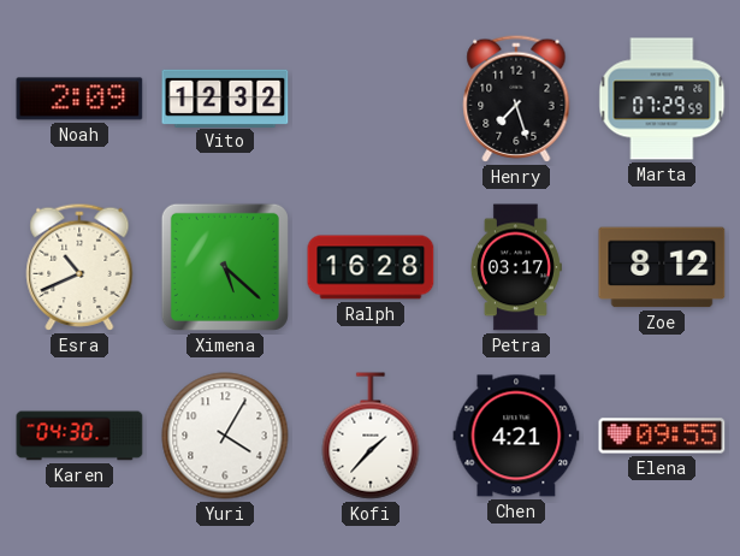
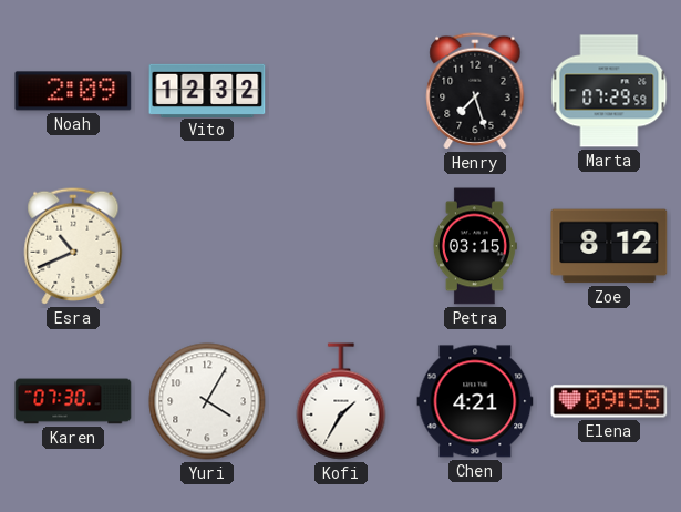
Ximena: 5:22 -> none (225, 267)
Ralph: 16:28 -> none (371, 267)
Petra: 03:17 -> 03:15 (475, 246)
Karen: 04:30 -> 07:30 (73, 401)
Kofi: 1:37 -> 1:35 (341, 401)
